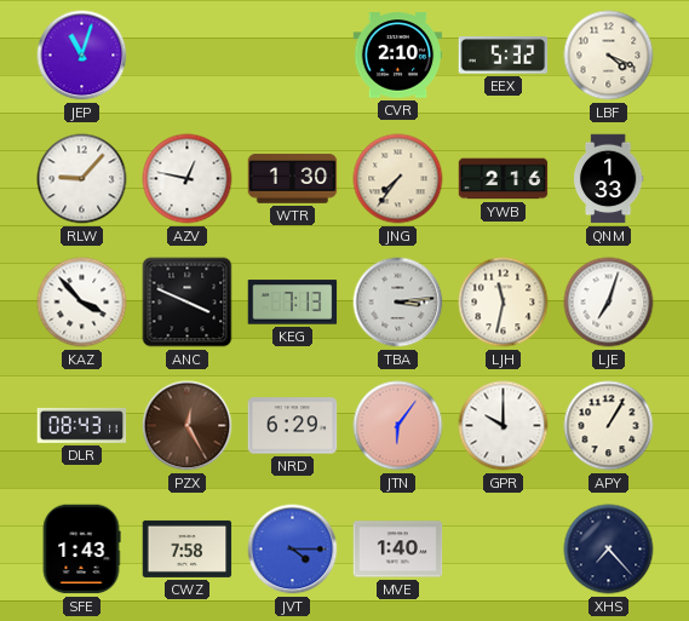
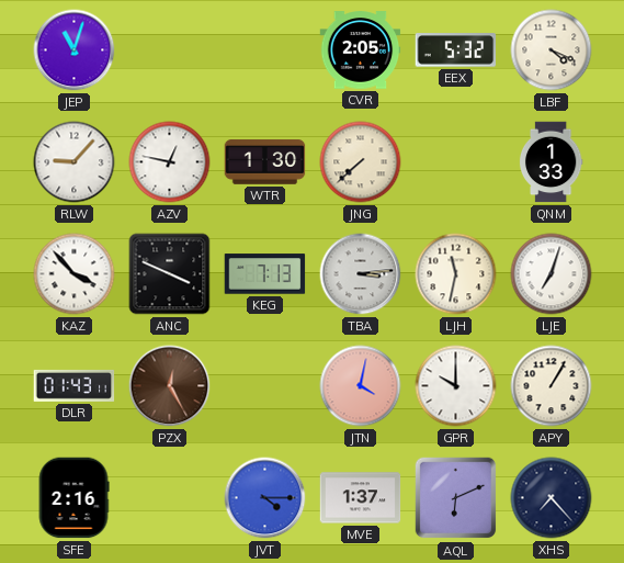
CVR: 2:10 -> 2:05 (361, 50)
JNG: 7:36 -> 7:38 (361, 162)
YWB: 2:16 -> none (504, 179)
DLR: 08:43 -> 01:43 (75, 385)
NRD: 6:29 -> none (293, 426)
JTN: 6:06 -> 4:02 (361, 386)
SFE: 1:43 -> 2:16 (73, 498)
CWZ: 7:58 -> none (188, 548)
MVE: 1:40 -> 1:37 (361, 498)
AQL: none -> 6:11 (456, 498)
